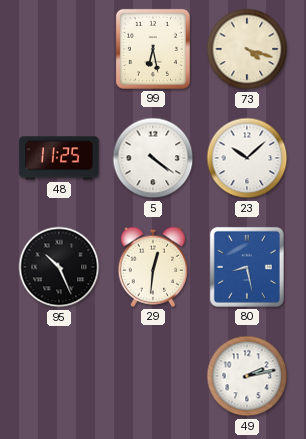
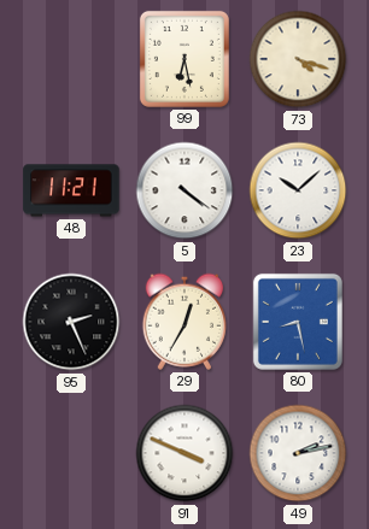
48: 11:25 -> 11:21 (71, 190)
95: 10:26 -> 2:26 (71, 322)
29: 12:31 -> 12:35 (183, 322)
91: none -> 3:49 (184, 453)
